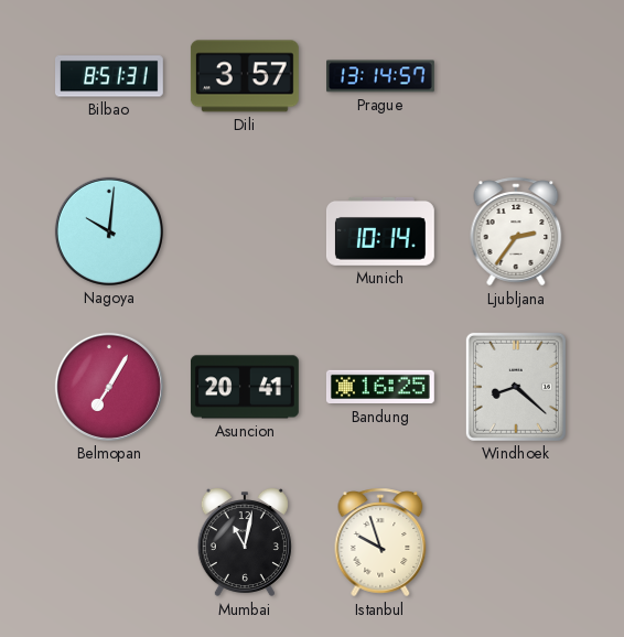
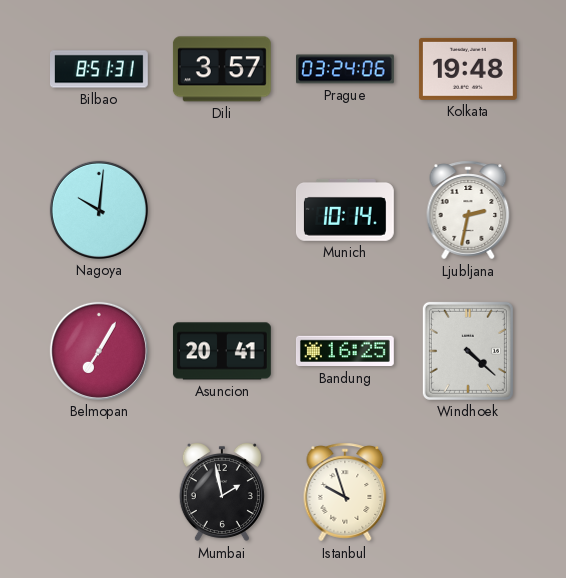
Prague: 13:14 -> 03:24 (346, 69)
Kolkata: none -> 19:48 (468, 69)
Ljubljana: 2:36 -> 2:32 (468, 210)
Windhoek: 8:22 -> 4:22 (468, 351)
Mumbai: 11:02 -> 1:58 (222, 492)
